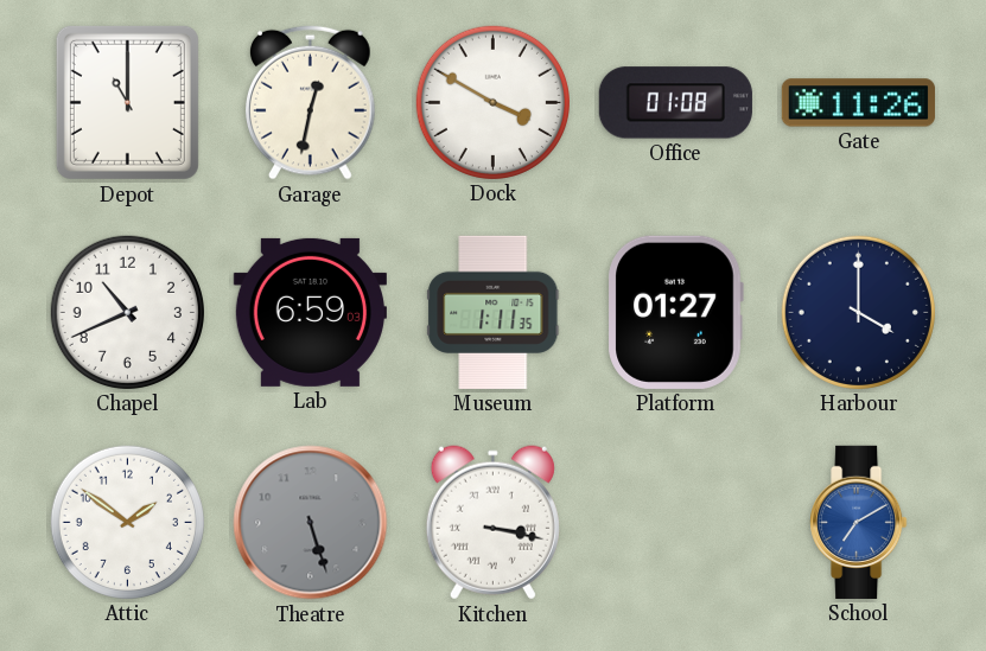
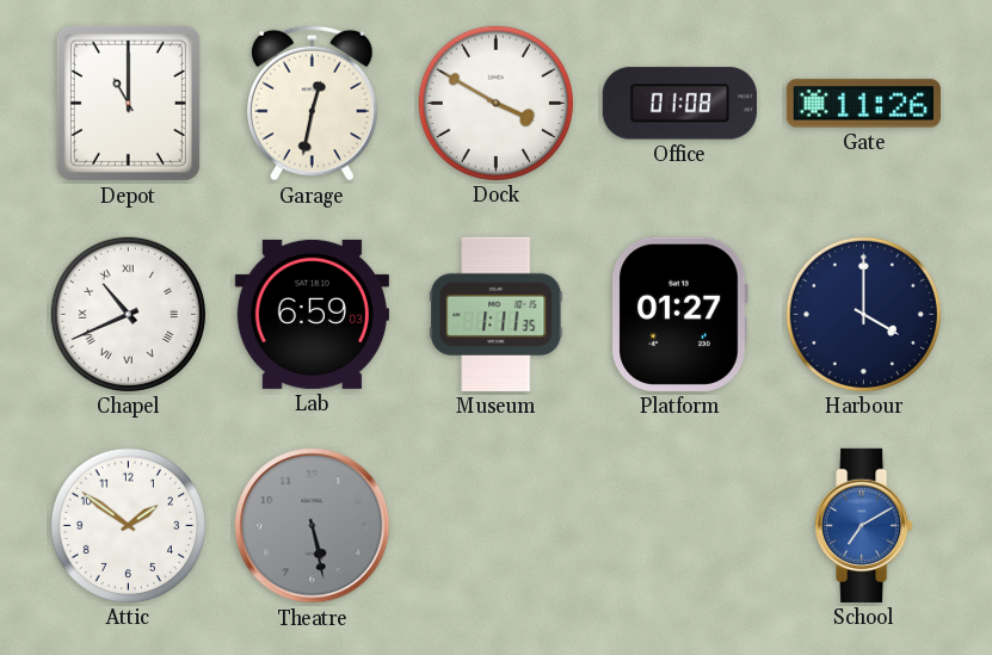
Chapel numerals: Arabic -> Roman (128, 314)
Theatre: 5:27 -> 5:28 (313, 526)
Kitchen: 3:17 -> none (492, 523)
